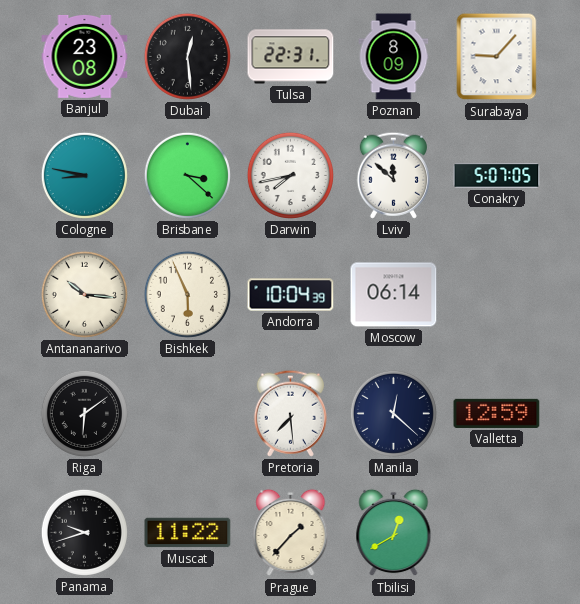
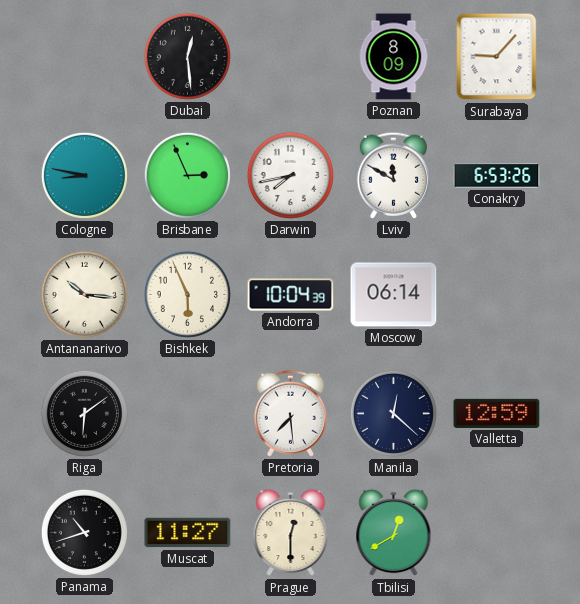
Banjul: 23:08 -> none (85, 57)
Tulsa: 22:31 -> none (291, 57)
Brisbane: 3:22 -> 2:56 (187, 175)
Lviv: 11:52 -> 11:50 (393, 175)
Conakry: 5:07 -> 6:53 (497, 176)
Panama: 9:42 -> 10:42 (84, 532)
Muscat: 11:22 -> 11:27 (188, 533)
Prague: 1:37 -> 12:30 (291, 533)
